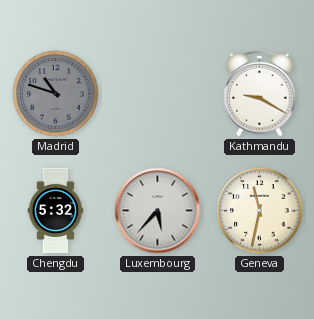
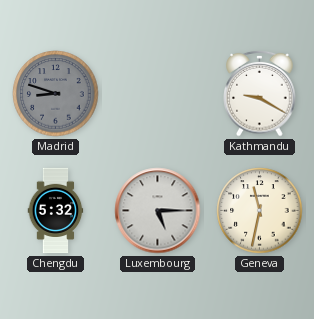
Madrid: 10:48 -> 8:48 (56, 94)
Luxembourg: 5:37 -> 5:15 (158, 211)
